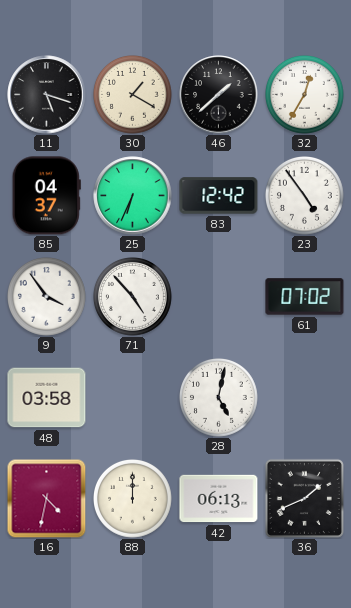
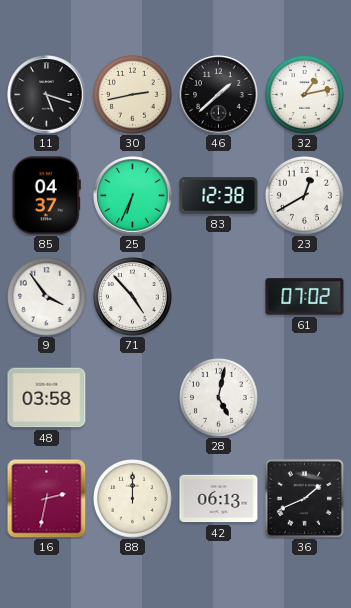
30: 1:20 -> 2:43 (133, 95)
32: 12:35 -> 1:13 (305, 95)
83: 12:42 -> 12:38 (219, 196)
23: 4:54 -> 12:40 (305, 196)
16: 4:32 -> 2:32 (46, 498)
